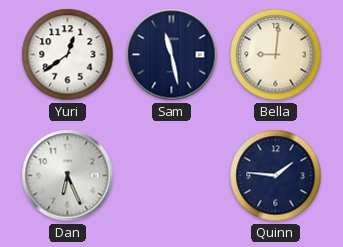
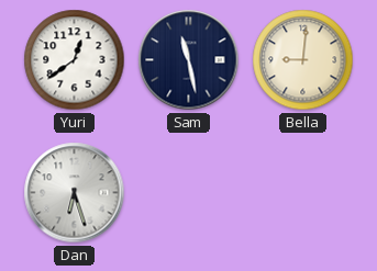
Dan: 6:26 -> 6:27 (75, 193)
Quinn: 1:46 -> none (276, 176)
